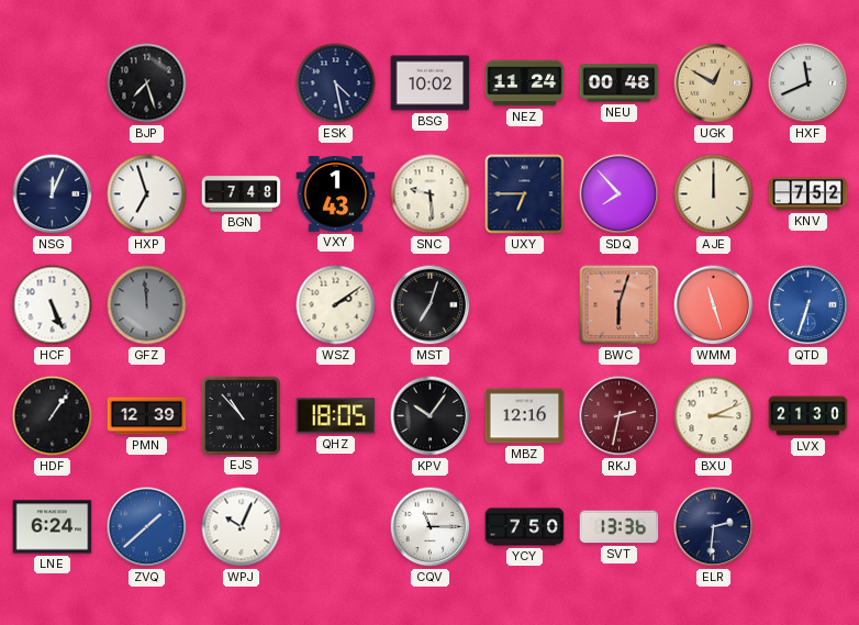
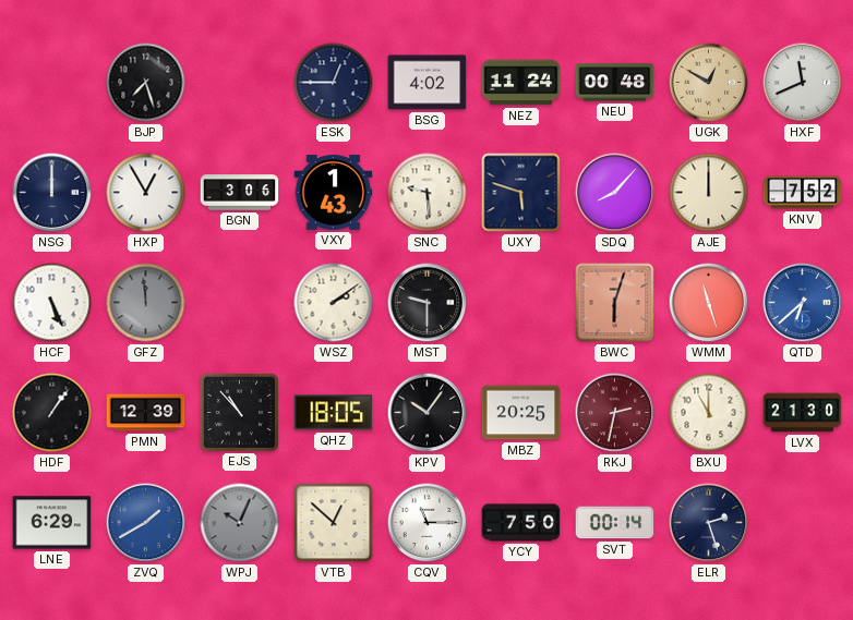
ESK: 4:28 -> 12:45 (334, 83)
BSG: 10:02 -> 4:02 (428, 83)
NSG: 12:04 -> 12:00 (52, 193)
HXP: 6:57 -> 12:55 (146, 193)
BGN: 7:48 -> 3:06 (240, 193)
UXY: 6:45 -> 5:48 (521, 193)
SDQ: 7:53 -> 8:07 (615, 193)
MST: 7:03 -> 9:30 (428, 303)
QTD: 6:33 -> 6:38 (803, 303)
MBZ: 12:16 -> 20:25 (521, 413)
BXU: 3:11 -> 11:00 (709, 413)
LNE: 6:24 -> 6:29 (52, 523)
ZVQ: 1:38 -> 1:40 (146, 523)
WPJ dial: white -> grey (240, 523)
VTB: none -> 12:52 (334, 523)
SVT: 13:36 -> 00:14 (615, 523)
ELR: 2:31 -> 2:27 (709, 523)
